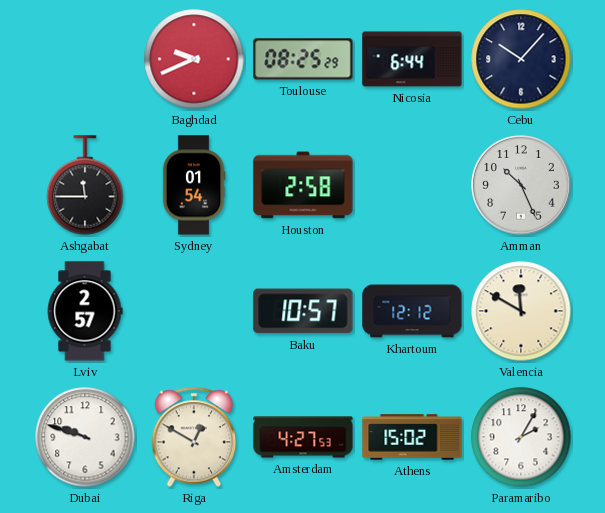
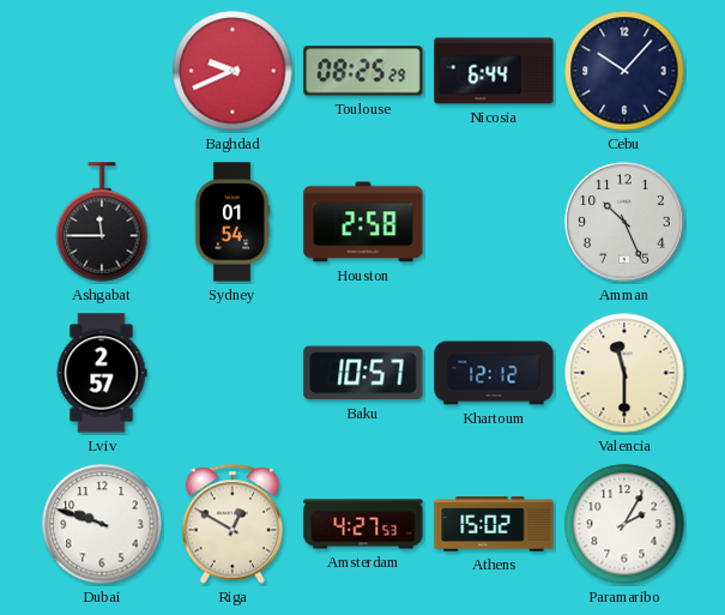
Valencia: 11:50 -> 11:30 (624, 373)
